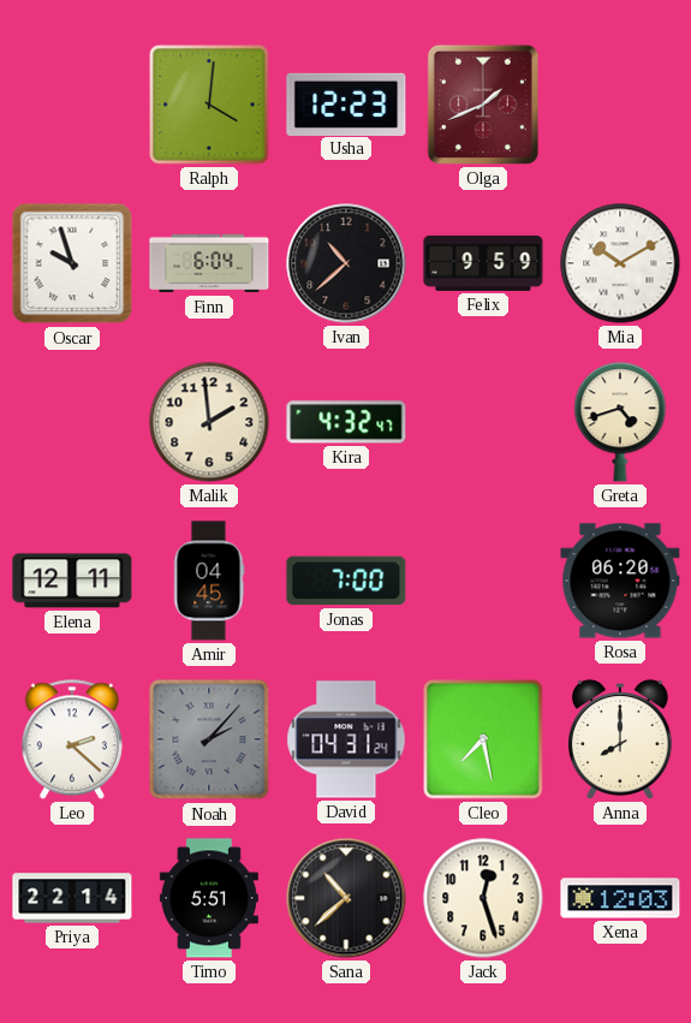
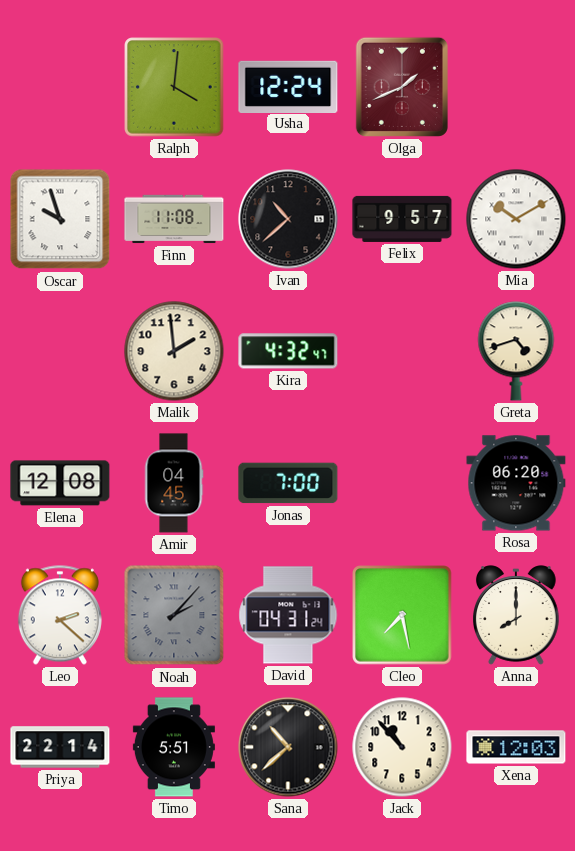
Usha: 12:23 -> 12:24 (288, 86)
Finn: 6:04 -> 11:08 (174, 219)
Felix: 9:59 -> 9:57 (402, 219)
Elena: 12:11 -> 12:08 (60, 483)
Jack: 12:27 -> 10:53 (402, 747)
